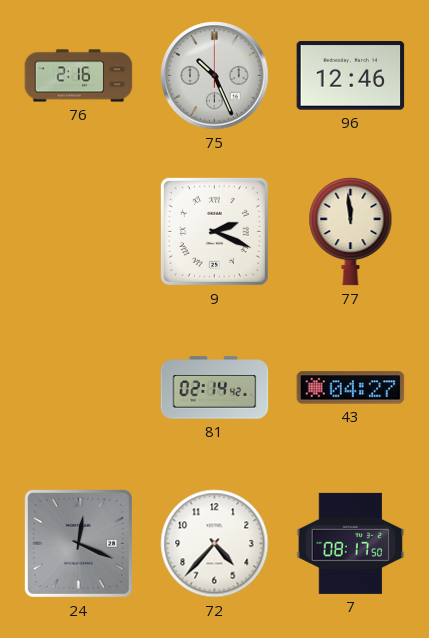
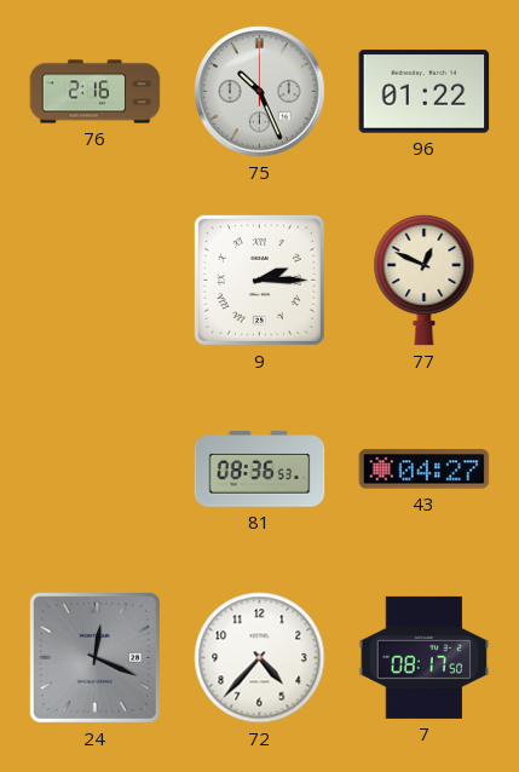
96: 12:46 -> 01:22 (425, 92)
9: 2:19 -> 2:15 (259, 280)
77: 11:59 -> 12:49 (425, 280)
81: 02:14 -> 08:36 (260, 469)
